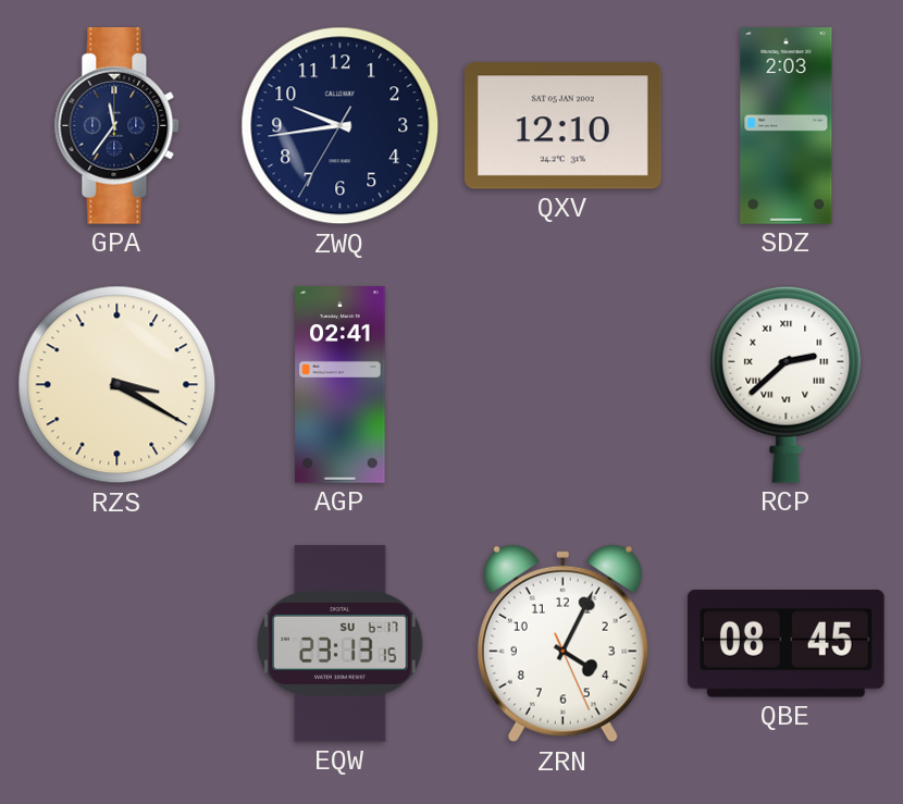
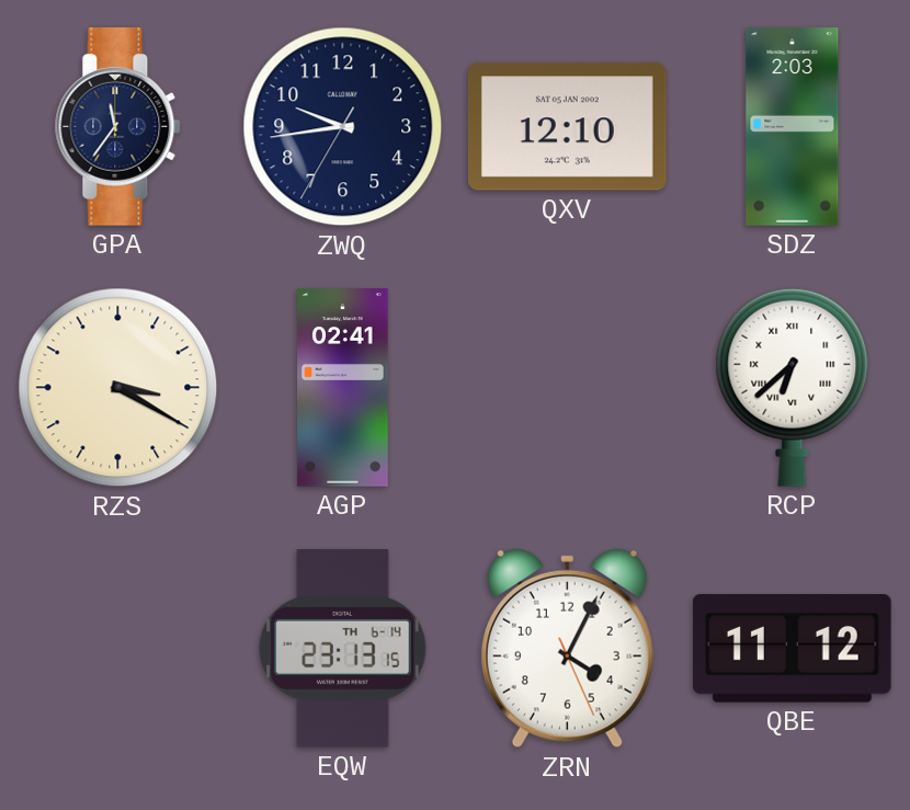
RCP: 2:38 -> 6:38 (793, 387)
EQW date: SU 6-17 -> TH 6-14 (343, 649)
QBE: 08:45 -> 11:12 (792, 649)
